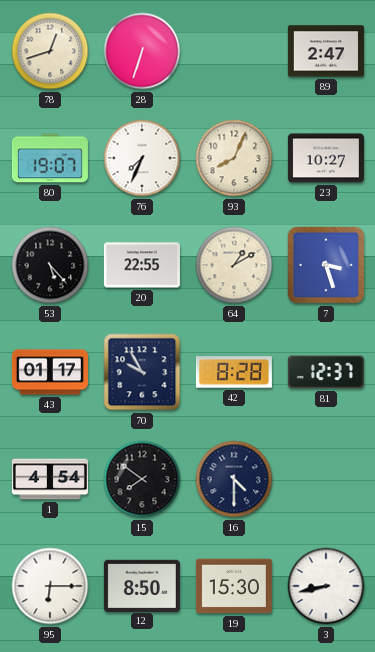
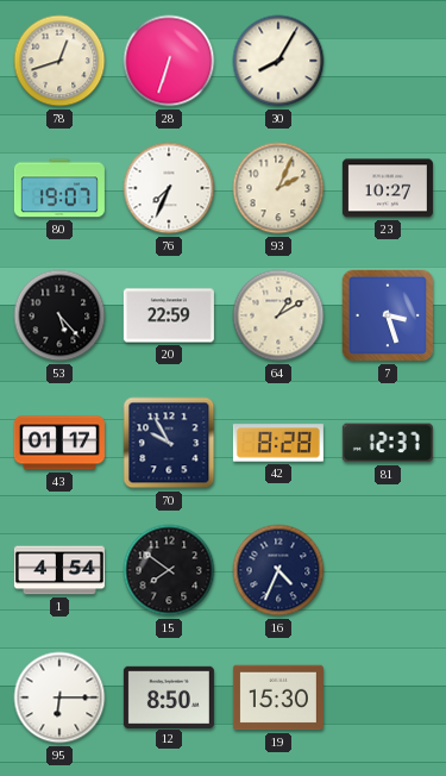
30: none -> 8:05 (278, 61)
89: 2:47 -> none (326, 51)
93: 8:04 -> 2:04 (278, 188)
20: 22:55 -> 22:59 (169, 315)
16: 4:30 -> 4:34 (278, 570)
3: 8:43 -> none (326, 586)
